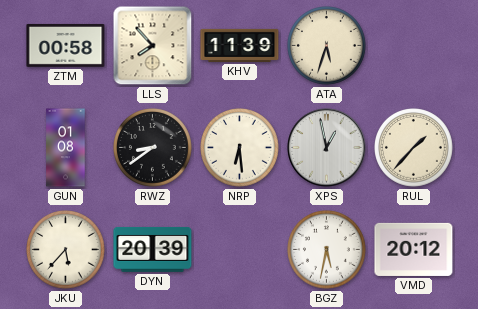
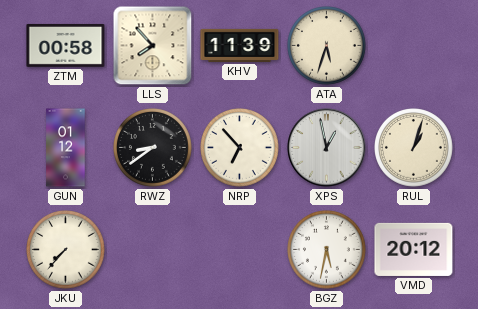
GUN: 01:08 -> 01:12 (66, 148)
NRP: 6:29 -> 6:53 (240, 148)
RUL: 1:37 -> 1:03 (414, 148)
JKU: 5:37 -> 7:37 (66, 250)
DYN: 20:39 -> none (153, 250)
